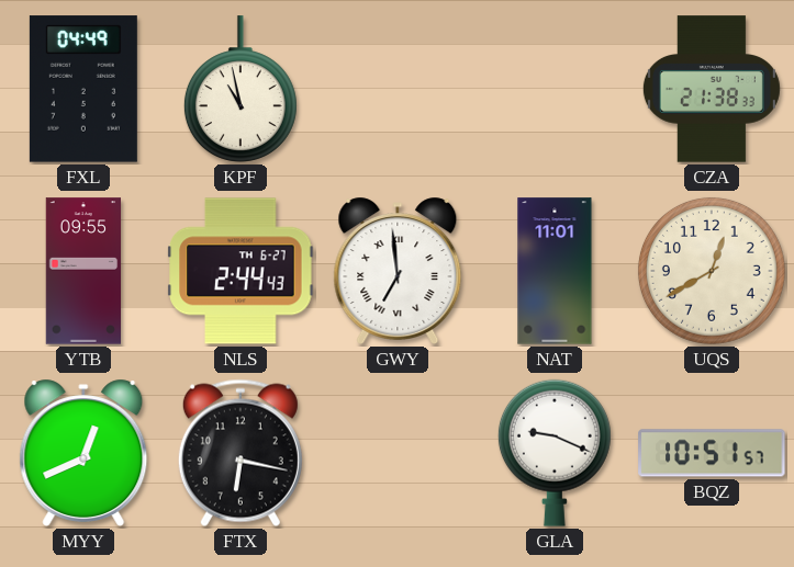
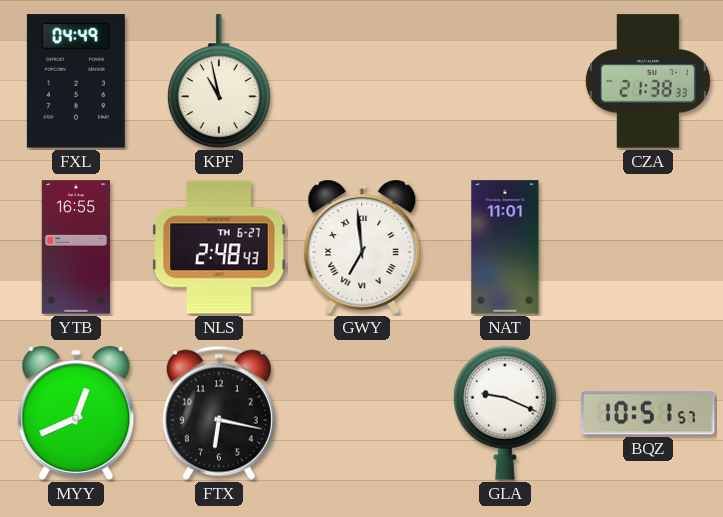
YTB: 09:55 -> 16:55 (75, 247)
NLS: 2:44 -> 2:48 (219, 247)
UQS: 12:40 -> none (712, 271)
